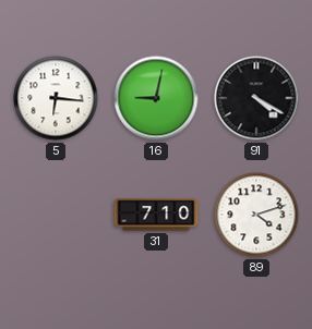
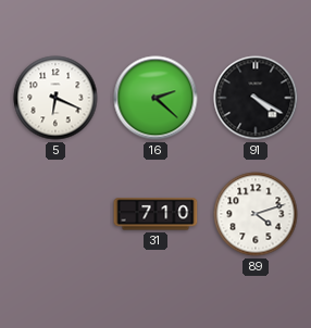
5: 6:16 -> 6:19 (55, 98)
16: 9:02 -> 2:22 (155, 98)
